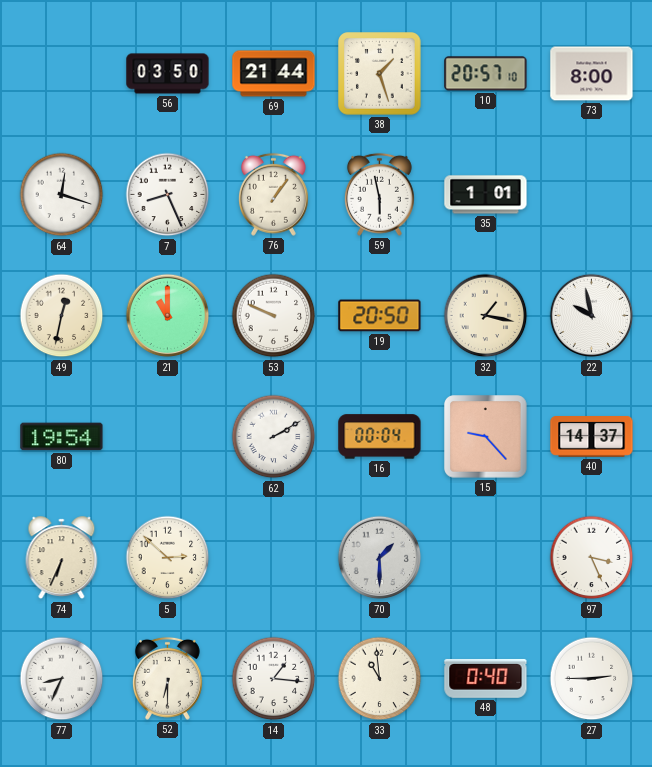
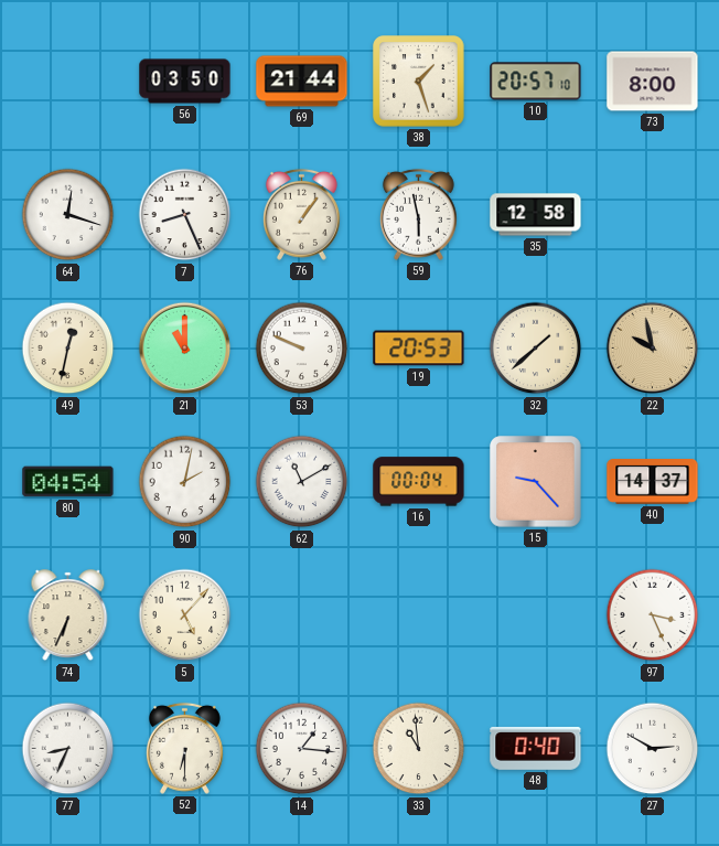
35: 1:01 -> 12:58 (536, 215)
19: 20:50 -> 20:53 (419, 349)
32: 1:17 -> 1:38 (536, 349)
22 dial: white -> champagne (653, 349)
80: 19:54 -> 04:54 (68, 482)
90: none -> 2:02 (185, 482)
62: 2:10 -> 11:10 (302, 482)
5: 2:52 -> 5:07 (185, 615)
70: 1:30 -> none (380, 558)
27: 2:45 -> 2:50 (653, 749)
